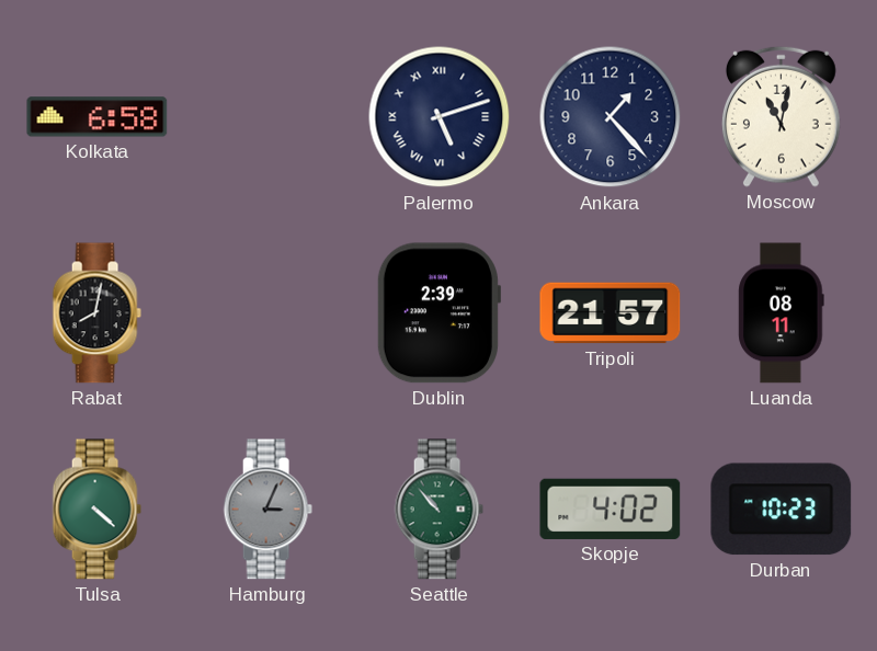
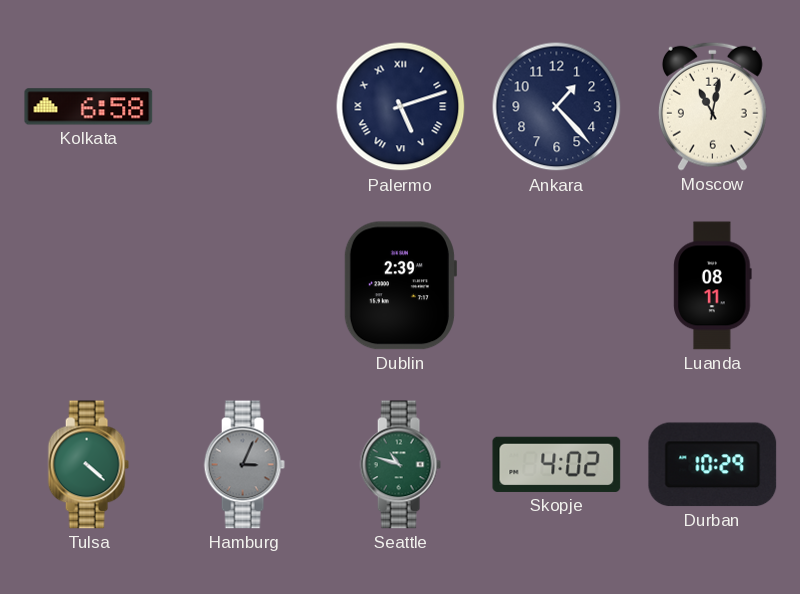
Rabat: 8:02 -> none (96, 313)
Tripoli: 21:57 -> none (611, 313)
Seattle: 10:53 -> 10:48 (400, 465)
Durban: 10:23 -> 10:29 (713, 465)
